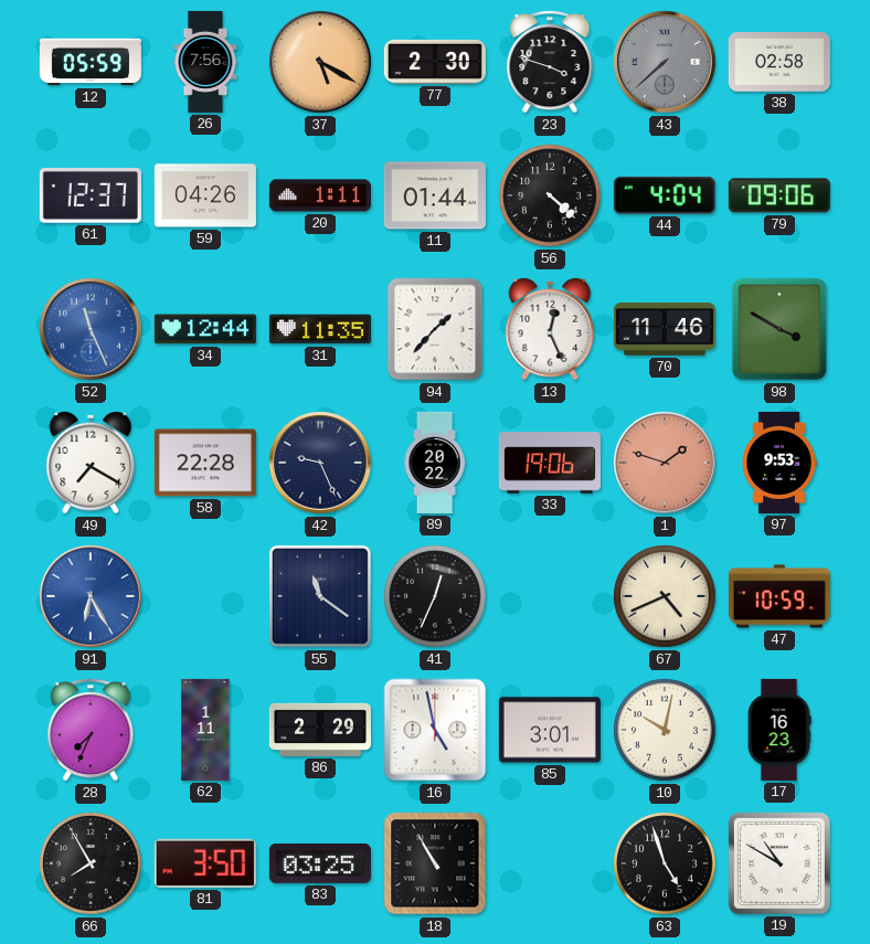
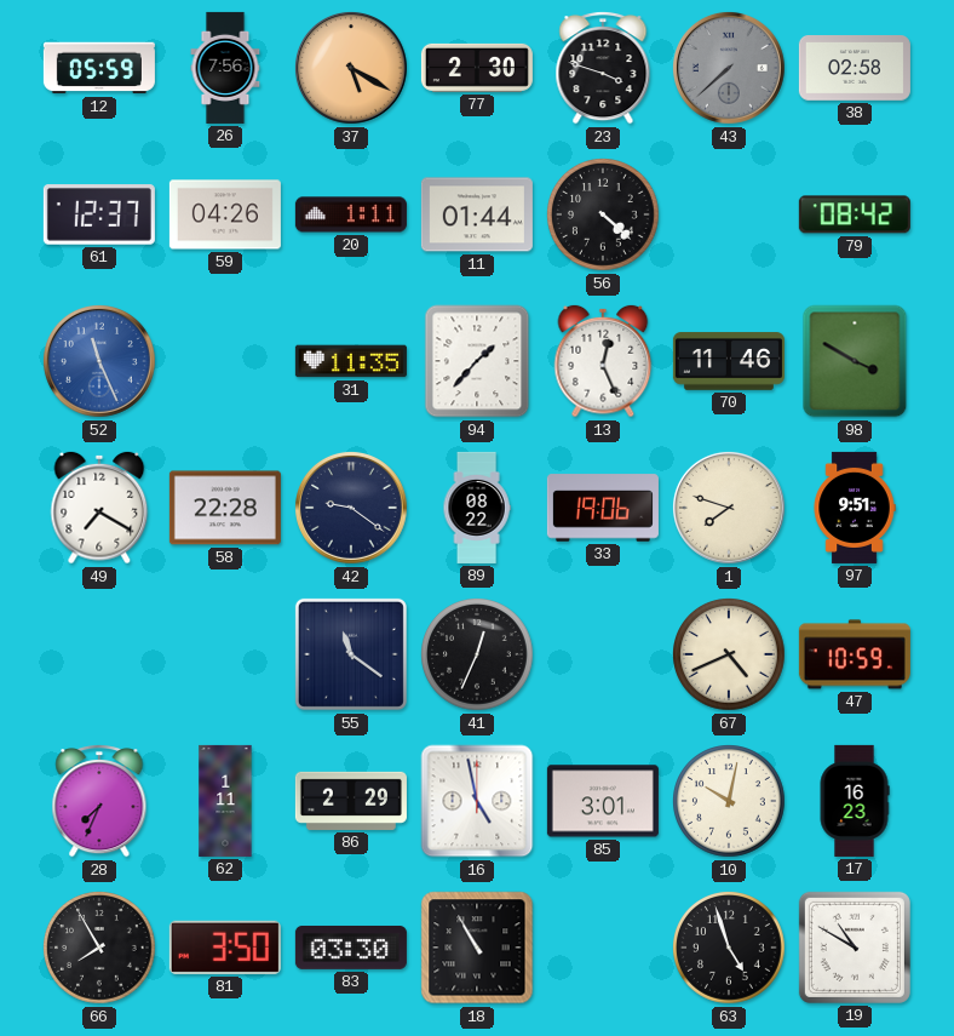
44: 4:04 -> none (665, 195)
79: 09:06 -> 08:42 (855, 214)
34: 12:44 -> none (205, 329)
42: 9:26 -> 9:21 (351, 508)
89: 20:22 -> 08:22 (477, 508)
1: 1:48 -> 7:48 (729, 508)
1 dial: salmon -> cream (729, 508)
97: 9:53 -> 9:51 (855, 508)
91: 6:25 -> none (91, 596)
83: 03:25 -> 03:30 (351, 948)
